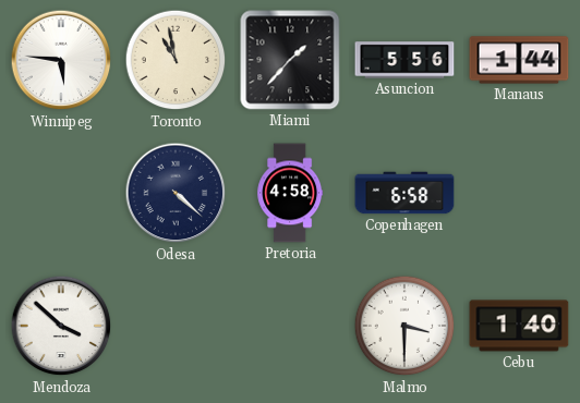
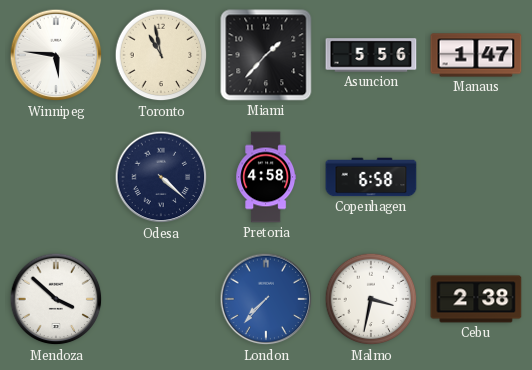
Manaus: 1:44 -> 1:47 (476, 55)
London: none -> 7:37 (266, 299)
Malmo: 3:30 -> 3:32 (371, 299)
Cebu: 1:40 -> 2:38 (476, 299)
